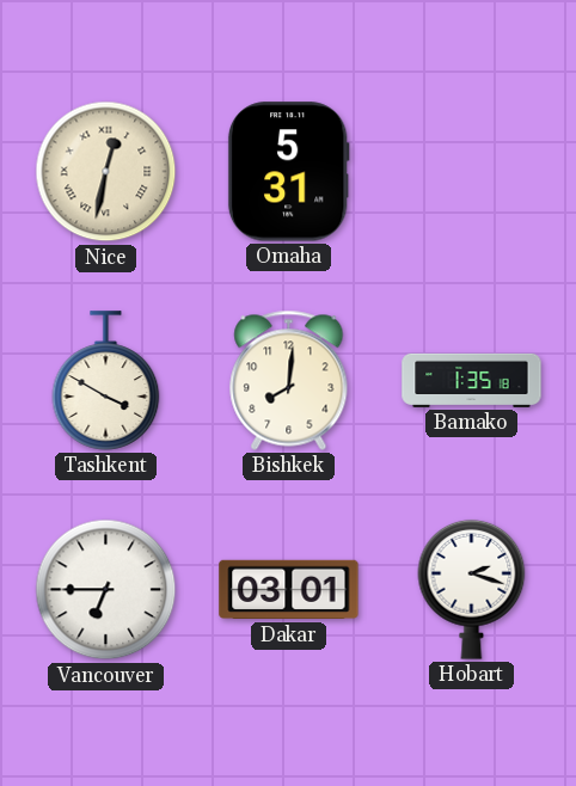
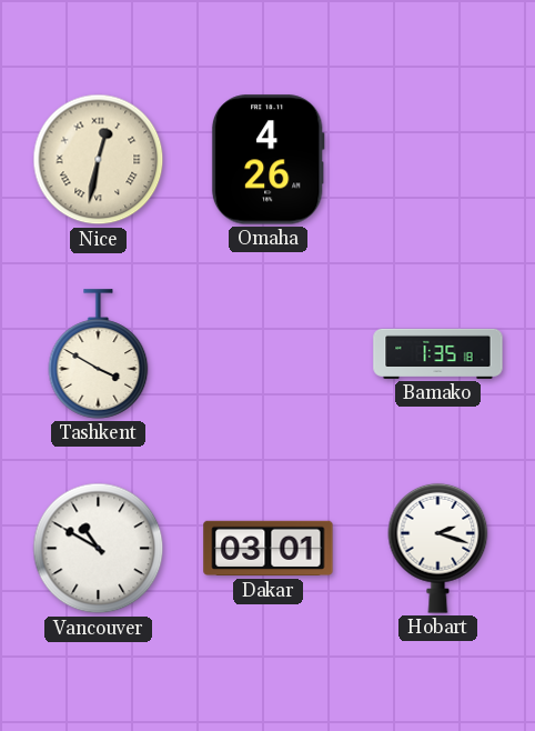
Omaha: 5:31 -> 4:26 (267, 160)
Bishkek: 8:01 -> none (289, 380)
Vancouver: 6:45 -> 10:50 (99, 549)
